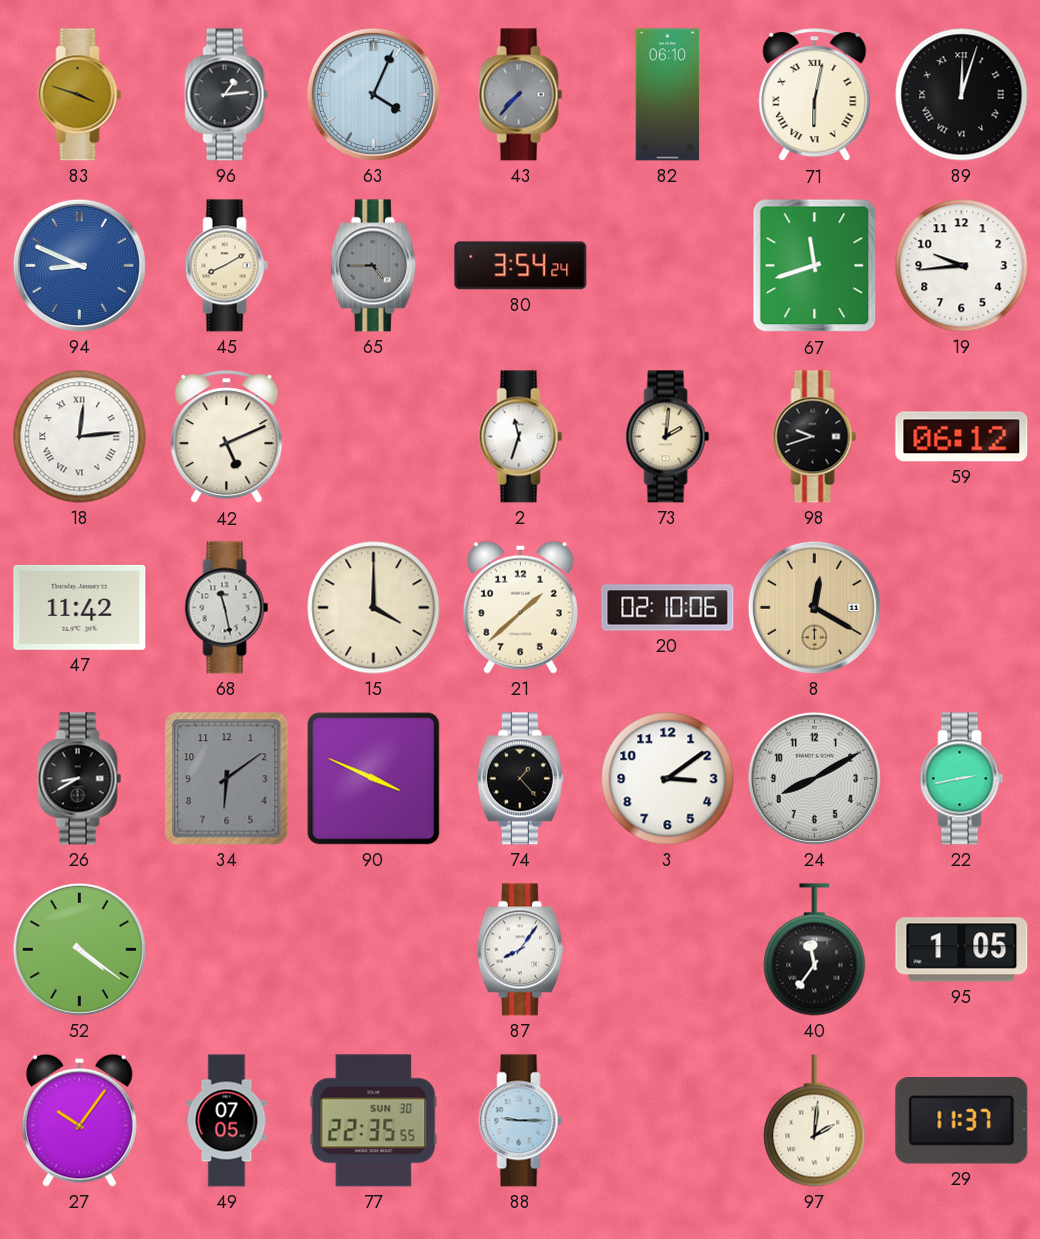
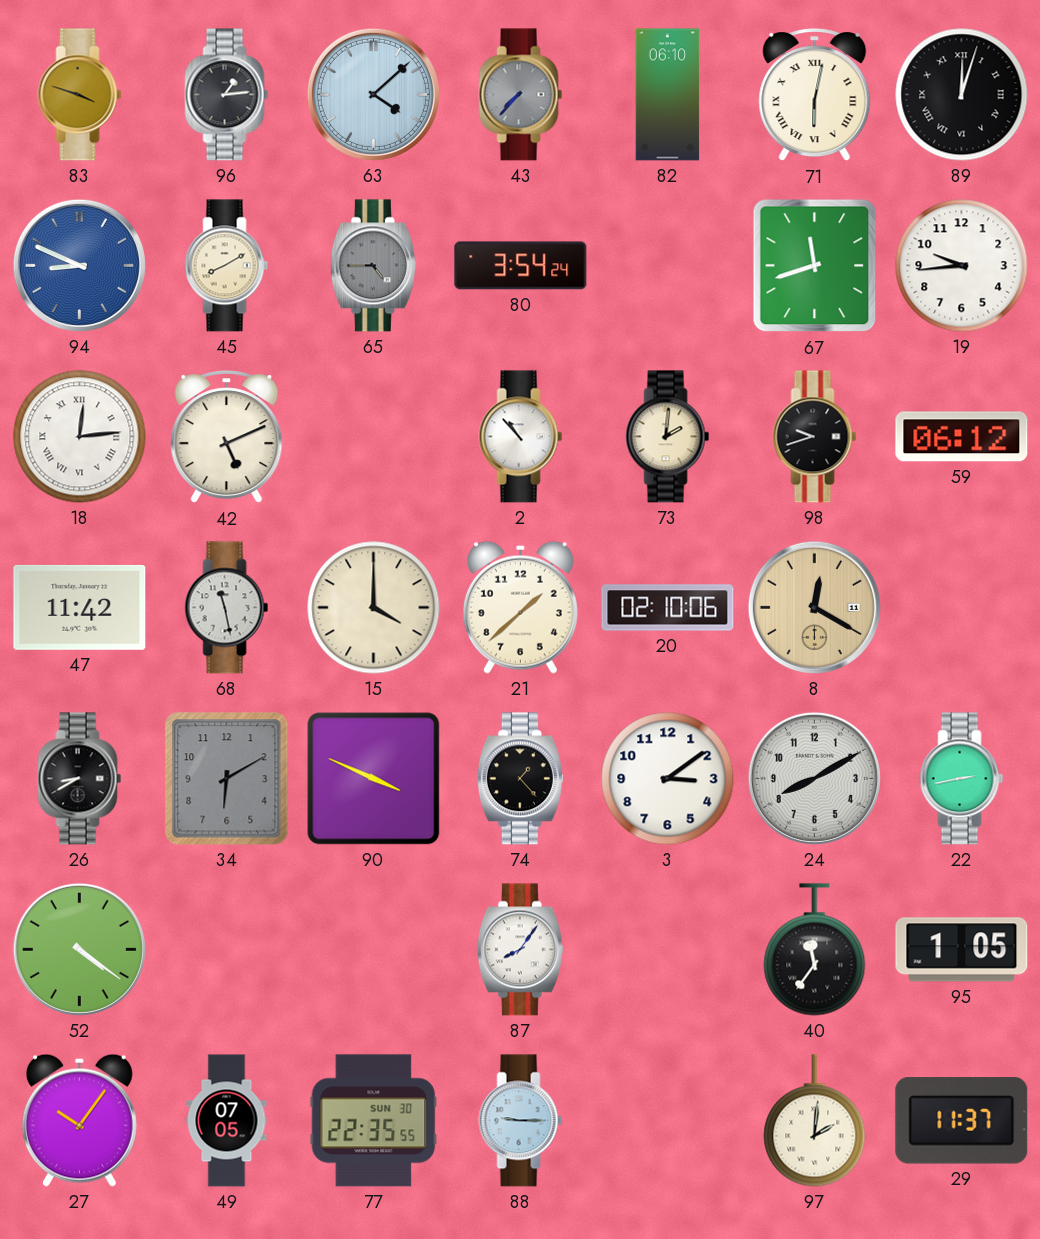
63: 4:04 -> 4:08 (373, 94)
2: 11:33 -> 10:53 (521, 437)
34: 6:09 -> 6:10 (227, 779)
